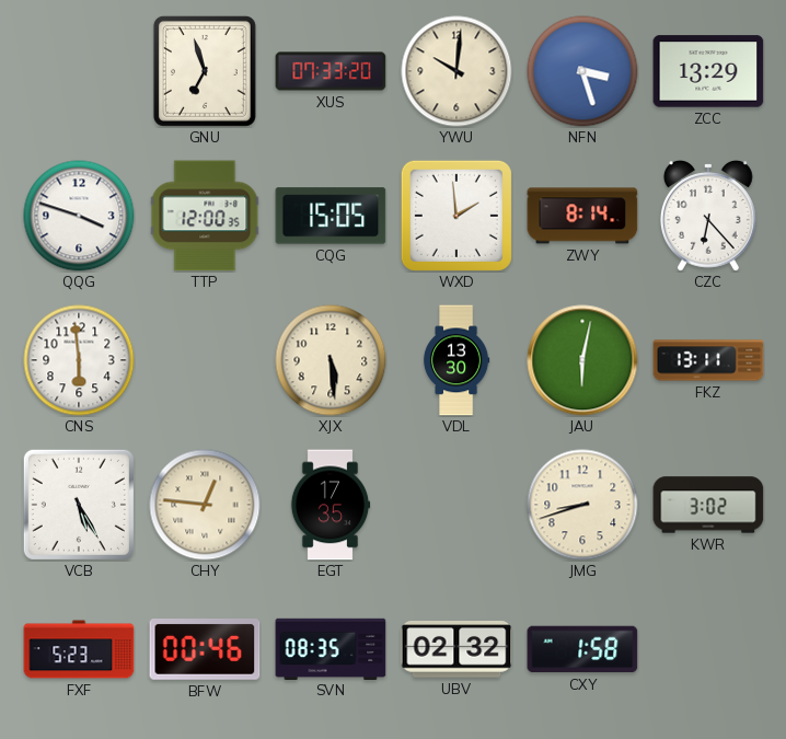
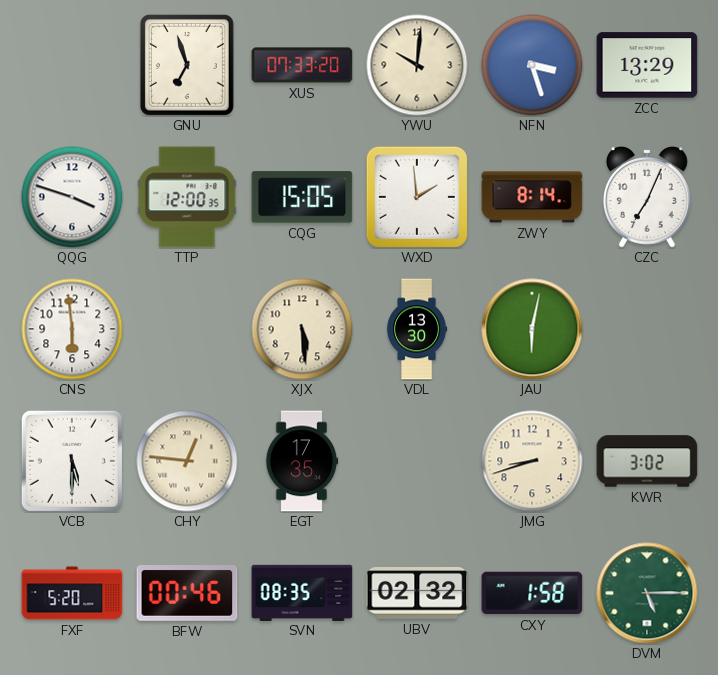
CZC: 6:23 -> 7:04 (647, 197)
FKZ: 13:11 -> none (708, 360)
VCB: 5:25 -> 5:30 (72, 461)
FXF: 5:23 -> 5:20 (72, 593)
DVM: none -> 5:15 (647, 593)
